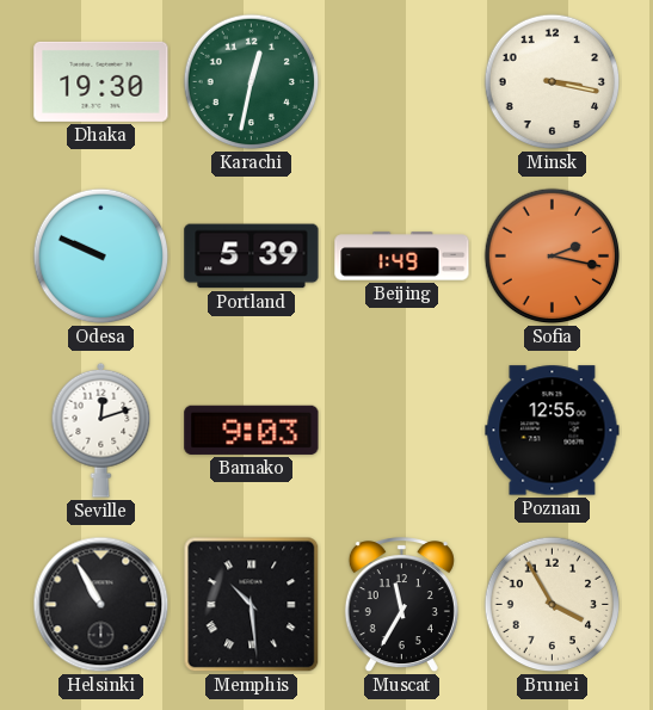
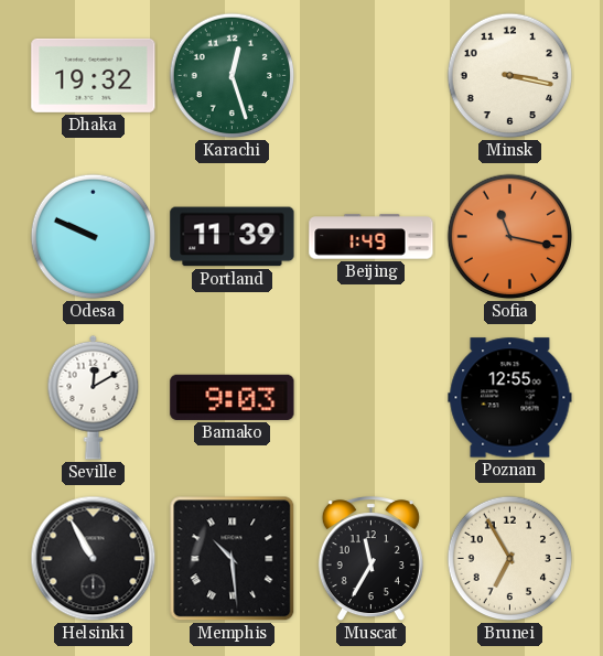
Dhaka: 19:30 -> 19:32 (94, 75)
Karachi: 12:32 -> 12:27 (233, 76)
Portland: 5:39 -> 11:39 (233, 237)
Sofia: 2:17 -> 11:17 (510, 237)
Seville: 12:12 -> 12:10 (94, 397)
Brunei: 3:55 -> 6:55 (510, 559)
